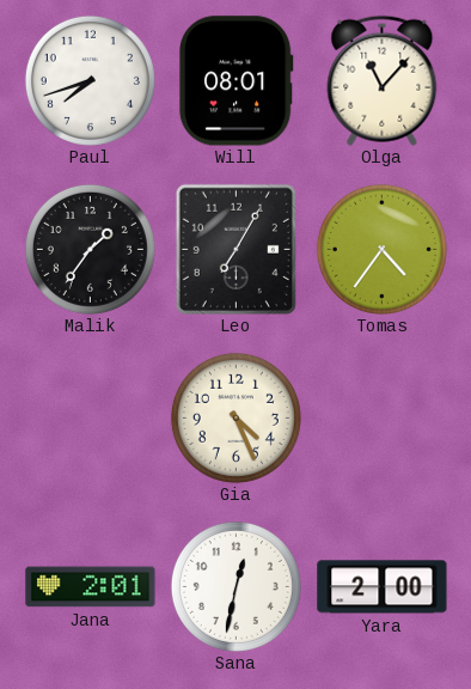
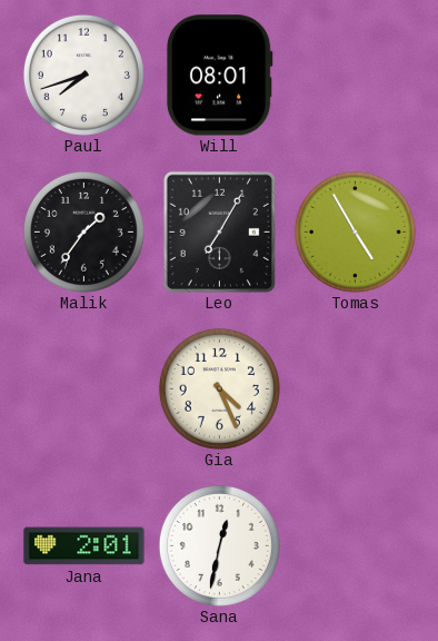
Olga: 11:07 -> none (383, 80)
Tomas: 4:36 -> 4:55 (355, 231)
Yara: 2:00 -> none (383, 587)
